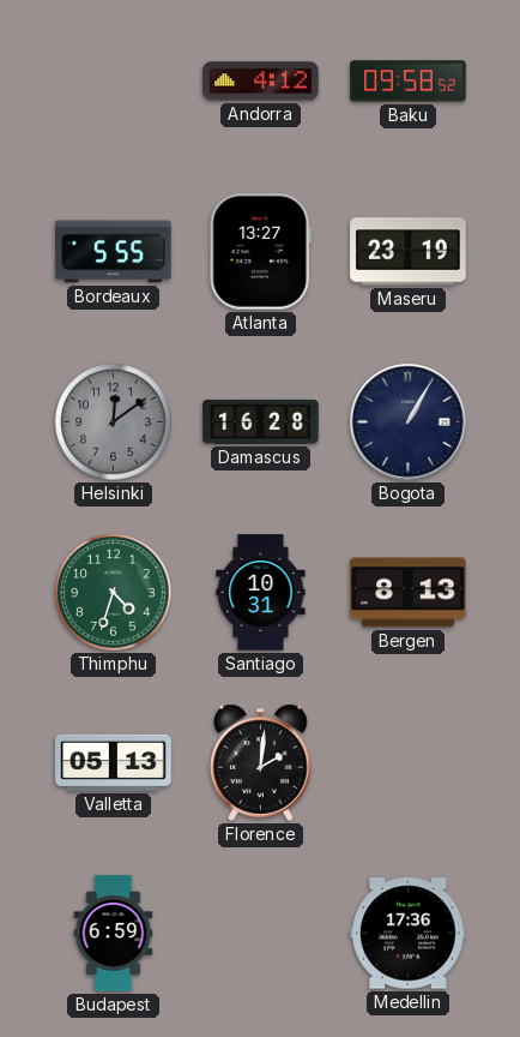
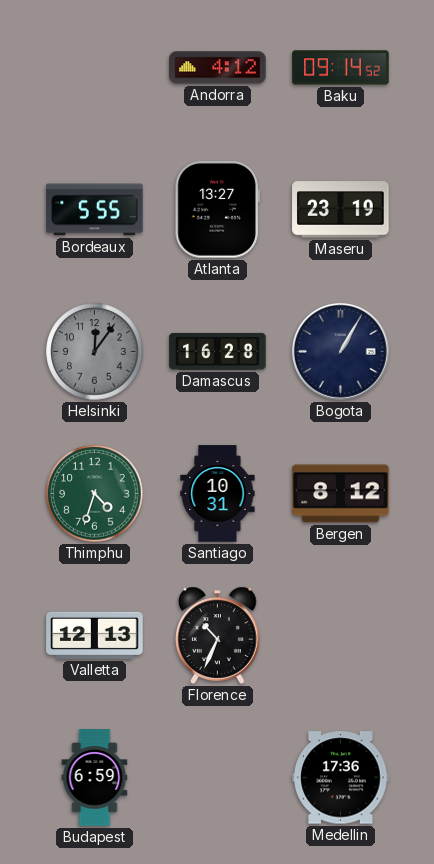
Baku: 09:58 -> 09:14 (341, 68)
Helsinki: 12:09 -> 12:06 (95, 352)
Bergen: 8:13 -> 8:12 (341, 494)
Valletta: 05:13 -> 12:13 (95, 635)
Florence: 2:01 -> 10:34 (218, 635)
